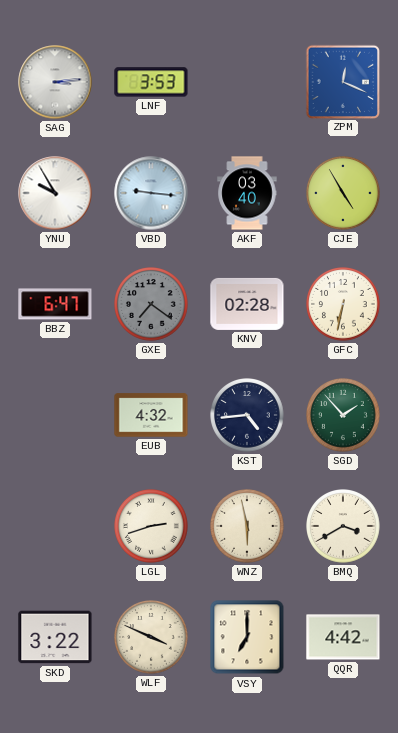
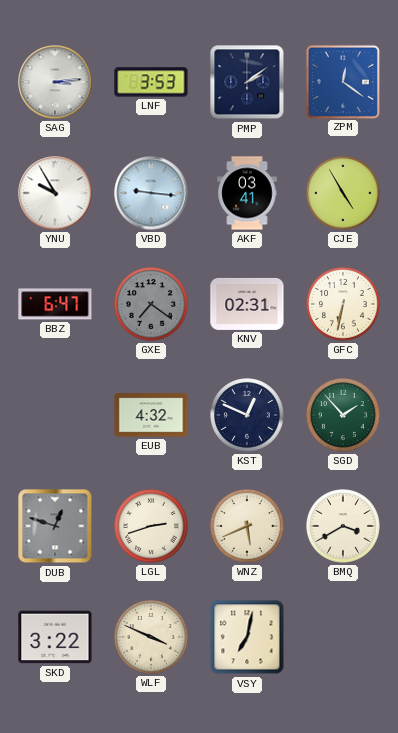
PMP: none -> 2:09 (247, 82)
ZPM: 12:19 -> 12:21 (342, 81)
AKF: 03:40 -> 03:41 (247, 193)
KNV: 02:28 -> 02:31 (247, 304)
KST: 4:44 -> 12:49 (248, 416)
DUB: none -> 12:48 (55, 526)
WNZ: 5:58 -> 5:41 (248, 527)
VSY: 7:00 -> 7:02 (247, 637)
QQR: 4:42 -> none (343, 637)
